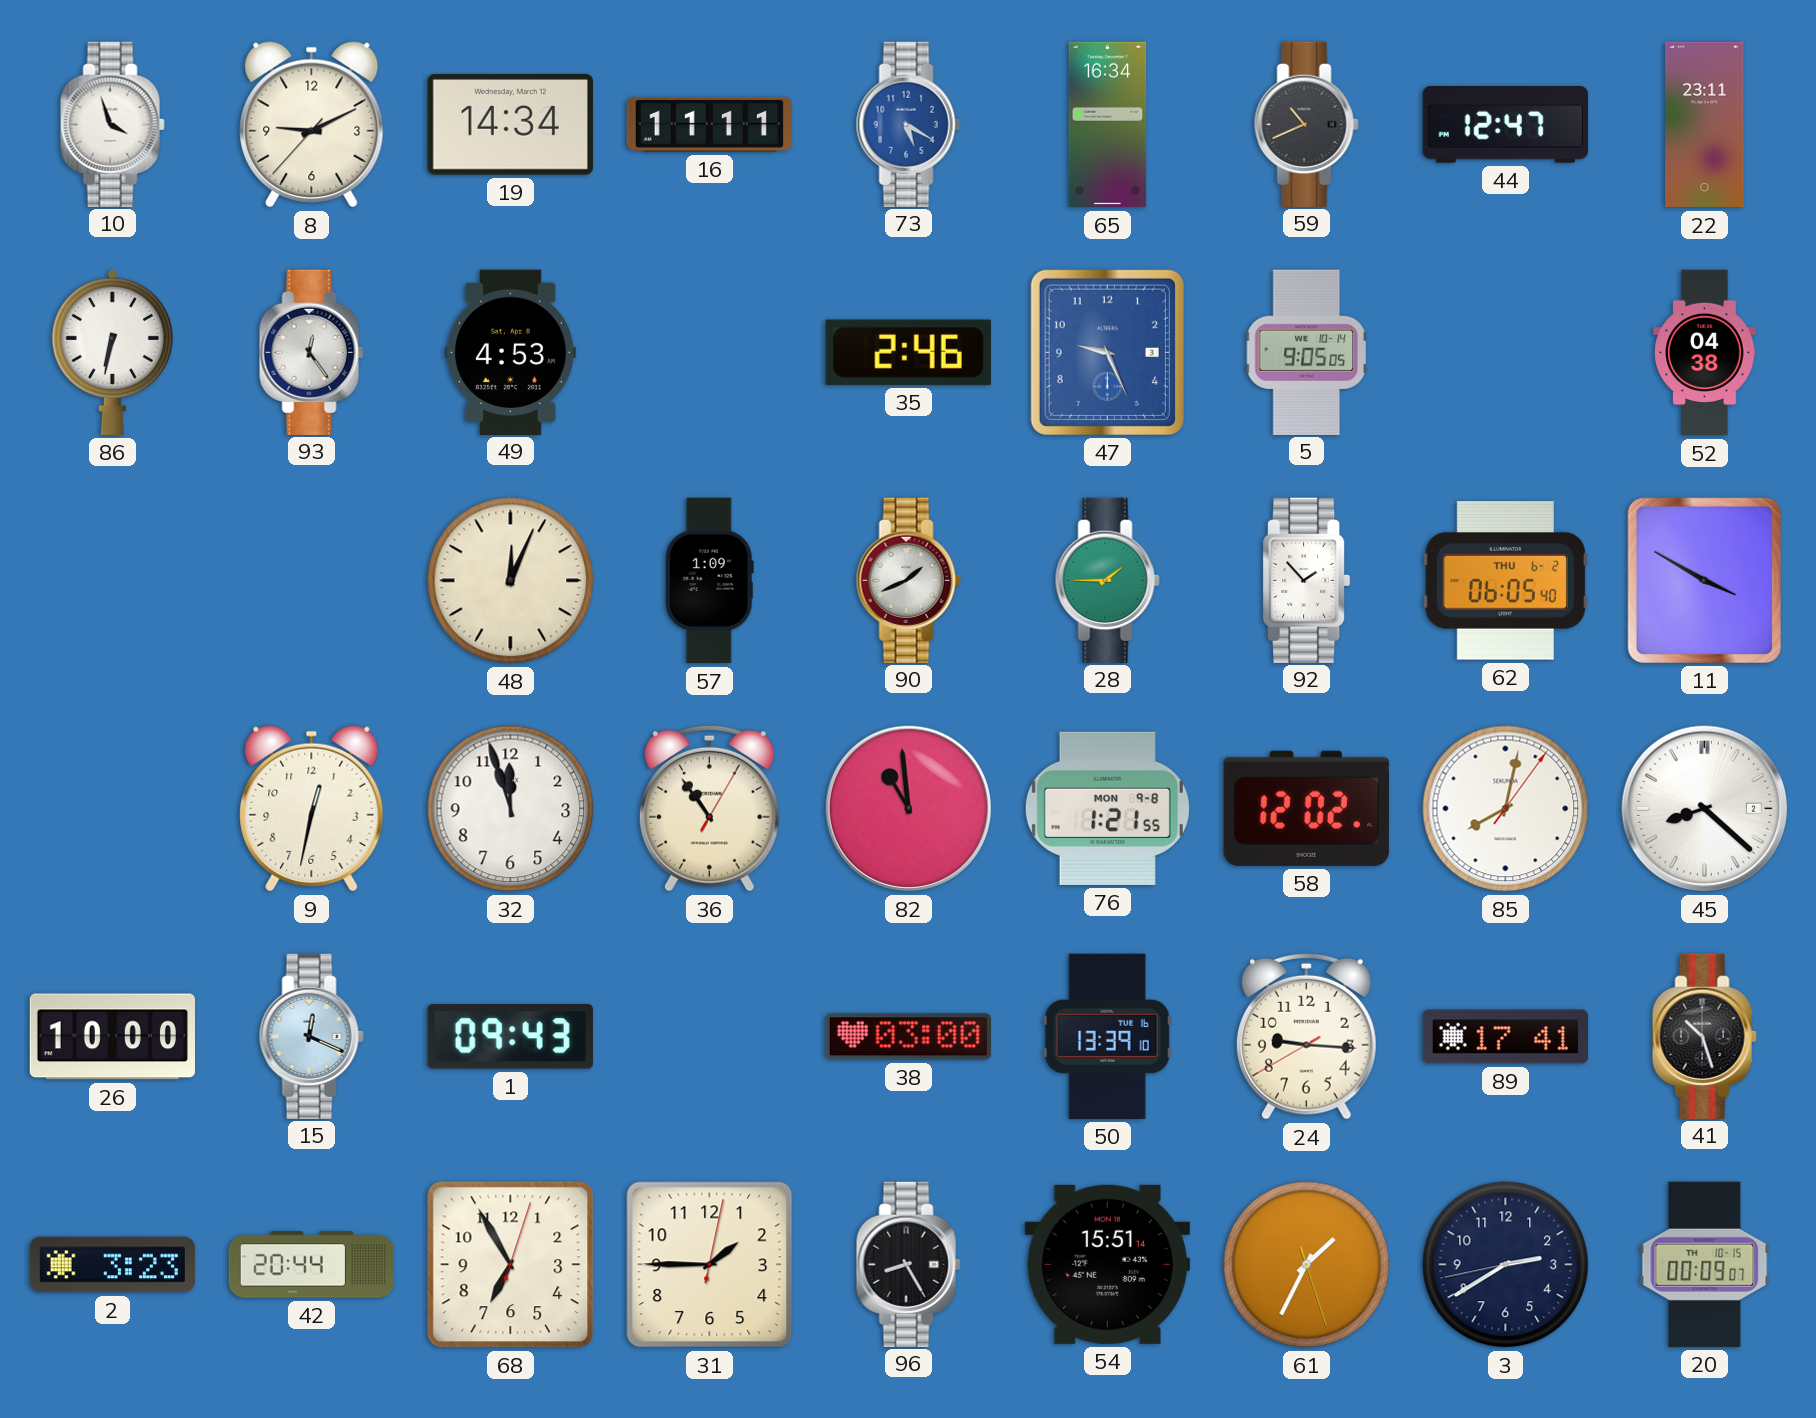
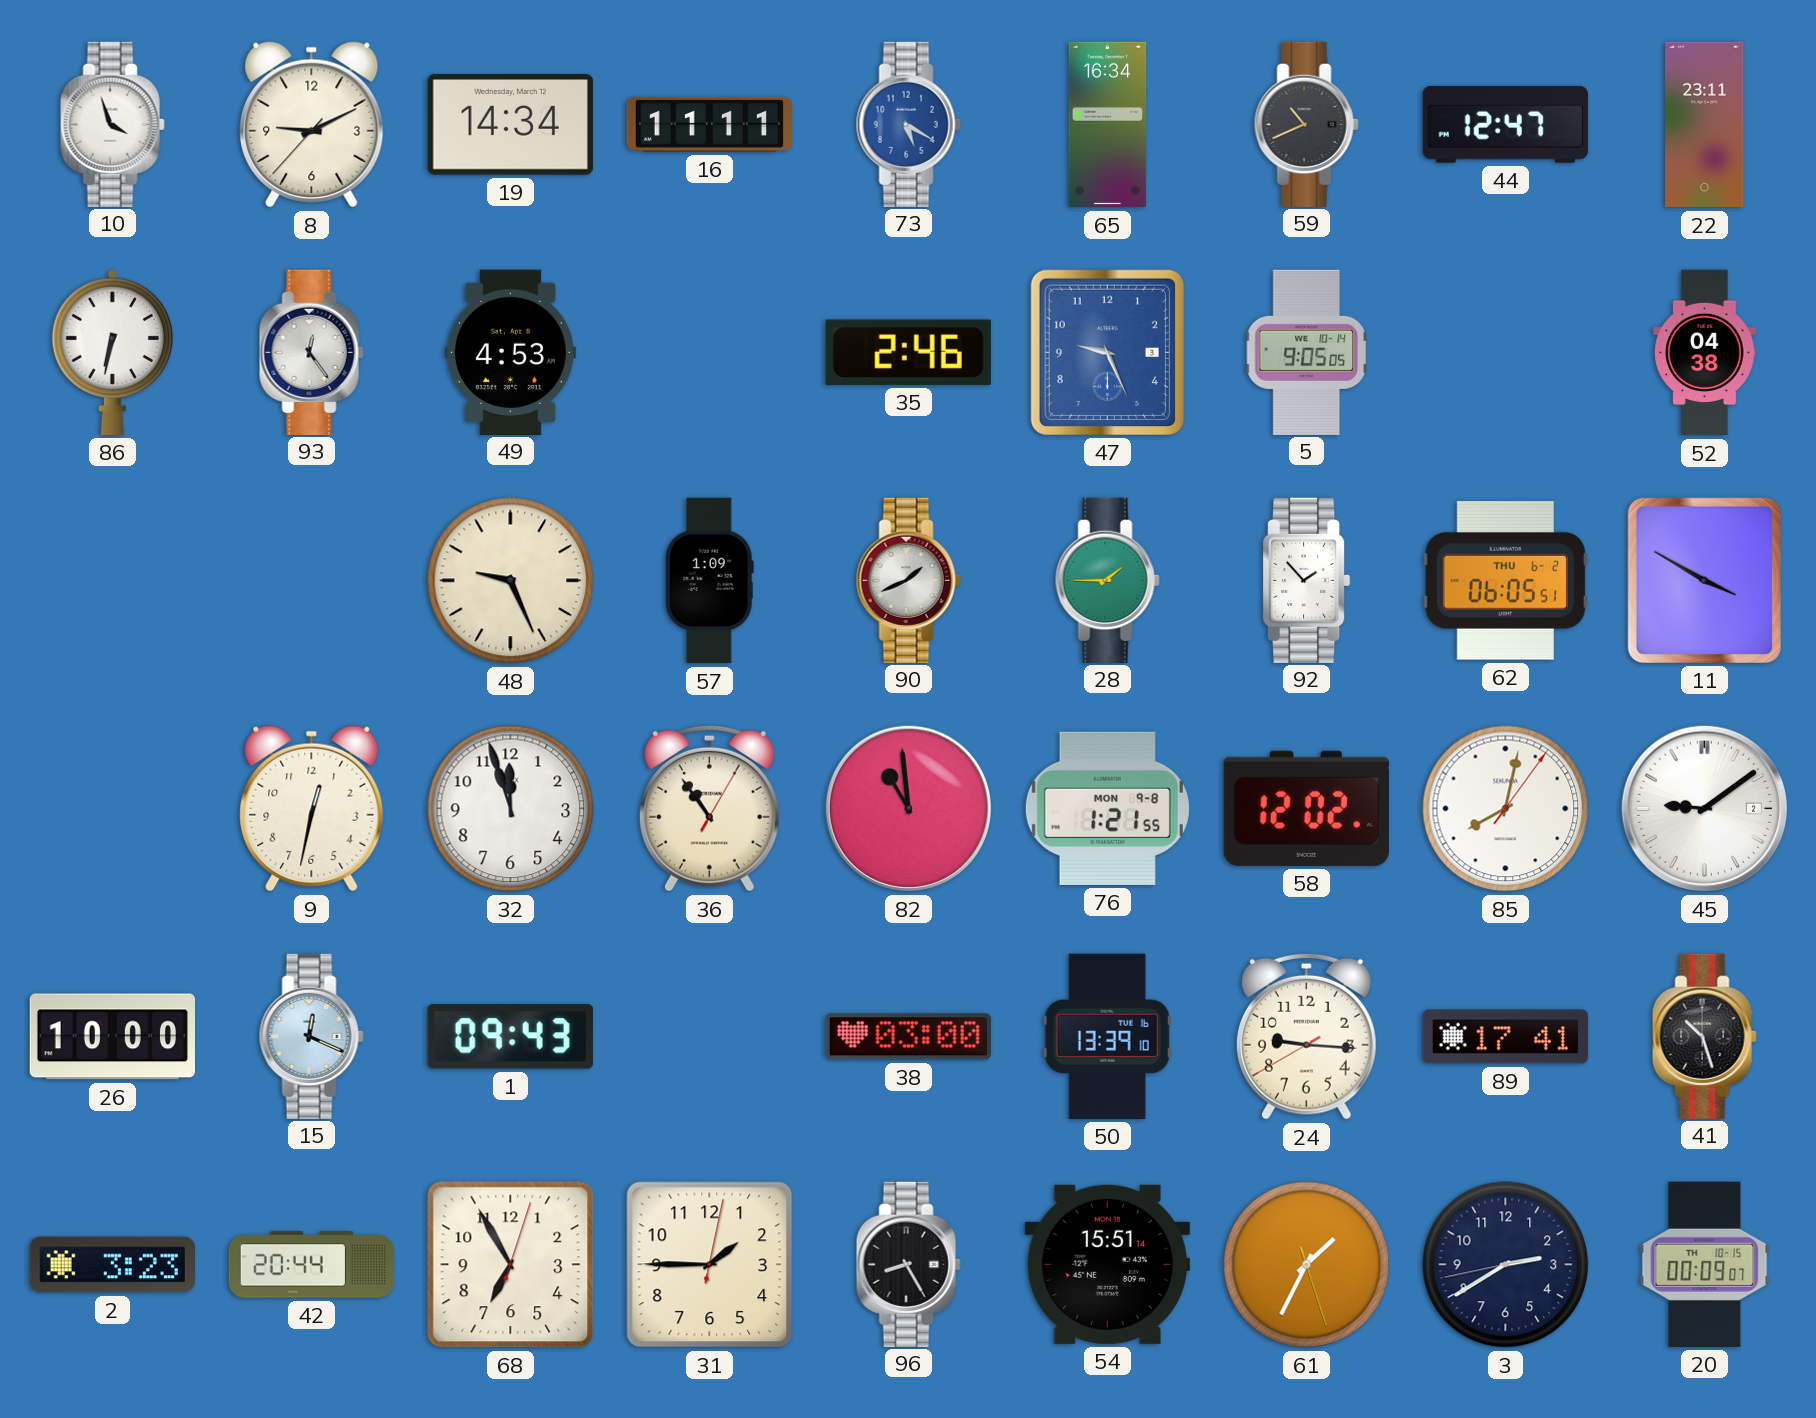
48: 12:04 -> 9:26 (511, 581)
62: 06:05:40 -> 06:05:51 (1505, 581)
45: 8:22 -> 9:09 (1704, 808)
